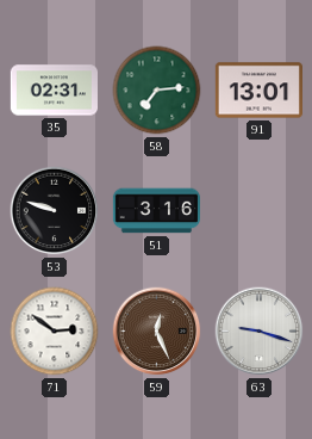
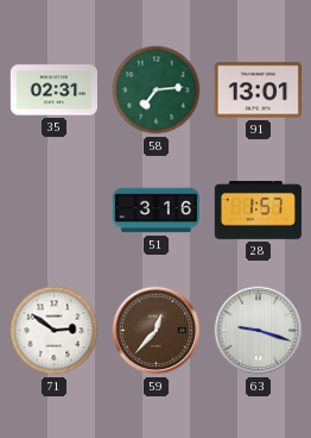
53: 9:48 -> none (55, 211)
28: none -> 1:57 (258, 211)
59: 12:26 -> 12:37 (157, 331)
